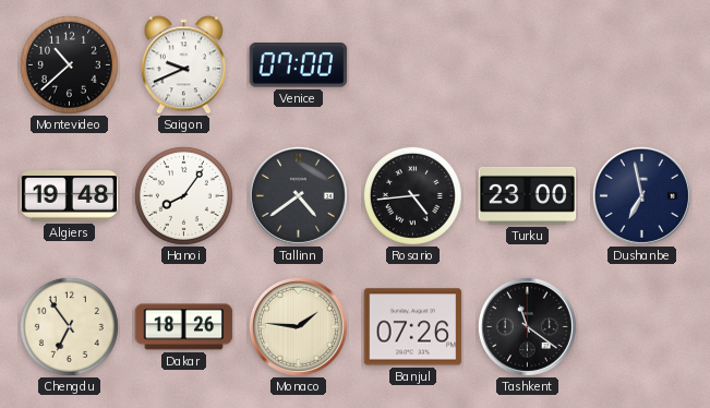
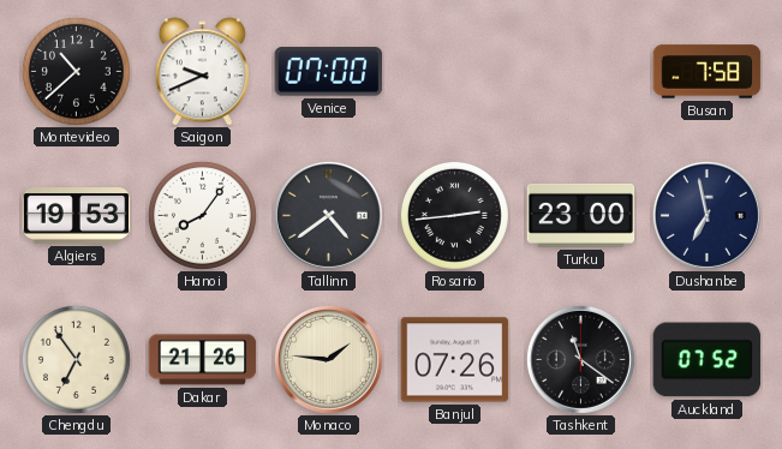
Busan: none -> 7:58 (708, 72)
Algiers: 19:48 -> 19:53 (77, 216)
Rosario: 4:44 -> 2:44 (454, 215)
Dakar: 18:26 -> 21:26 (203, 360)
Auckland: none -> 07:52 (708, 360)
